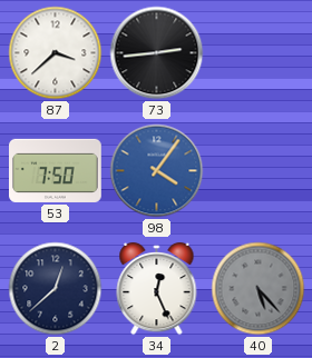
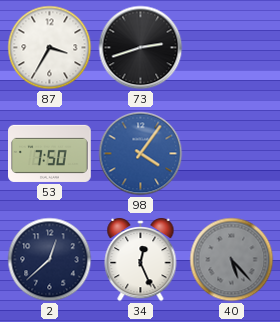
87: 3:38 -> 3:35 (50, 48)
73: 2:44 -> 2:42 (141, 48)
